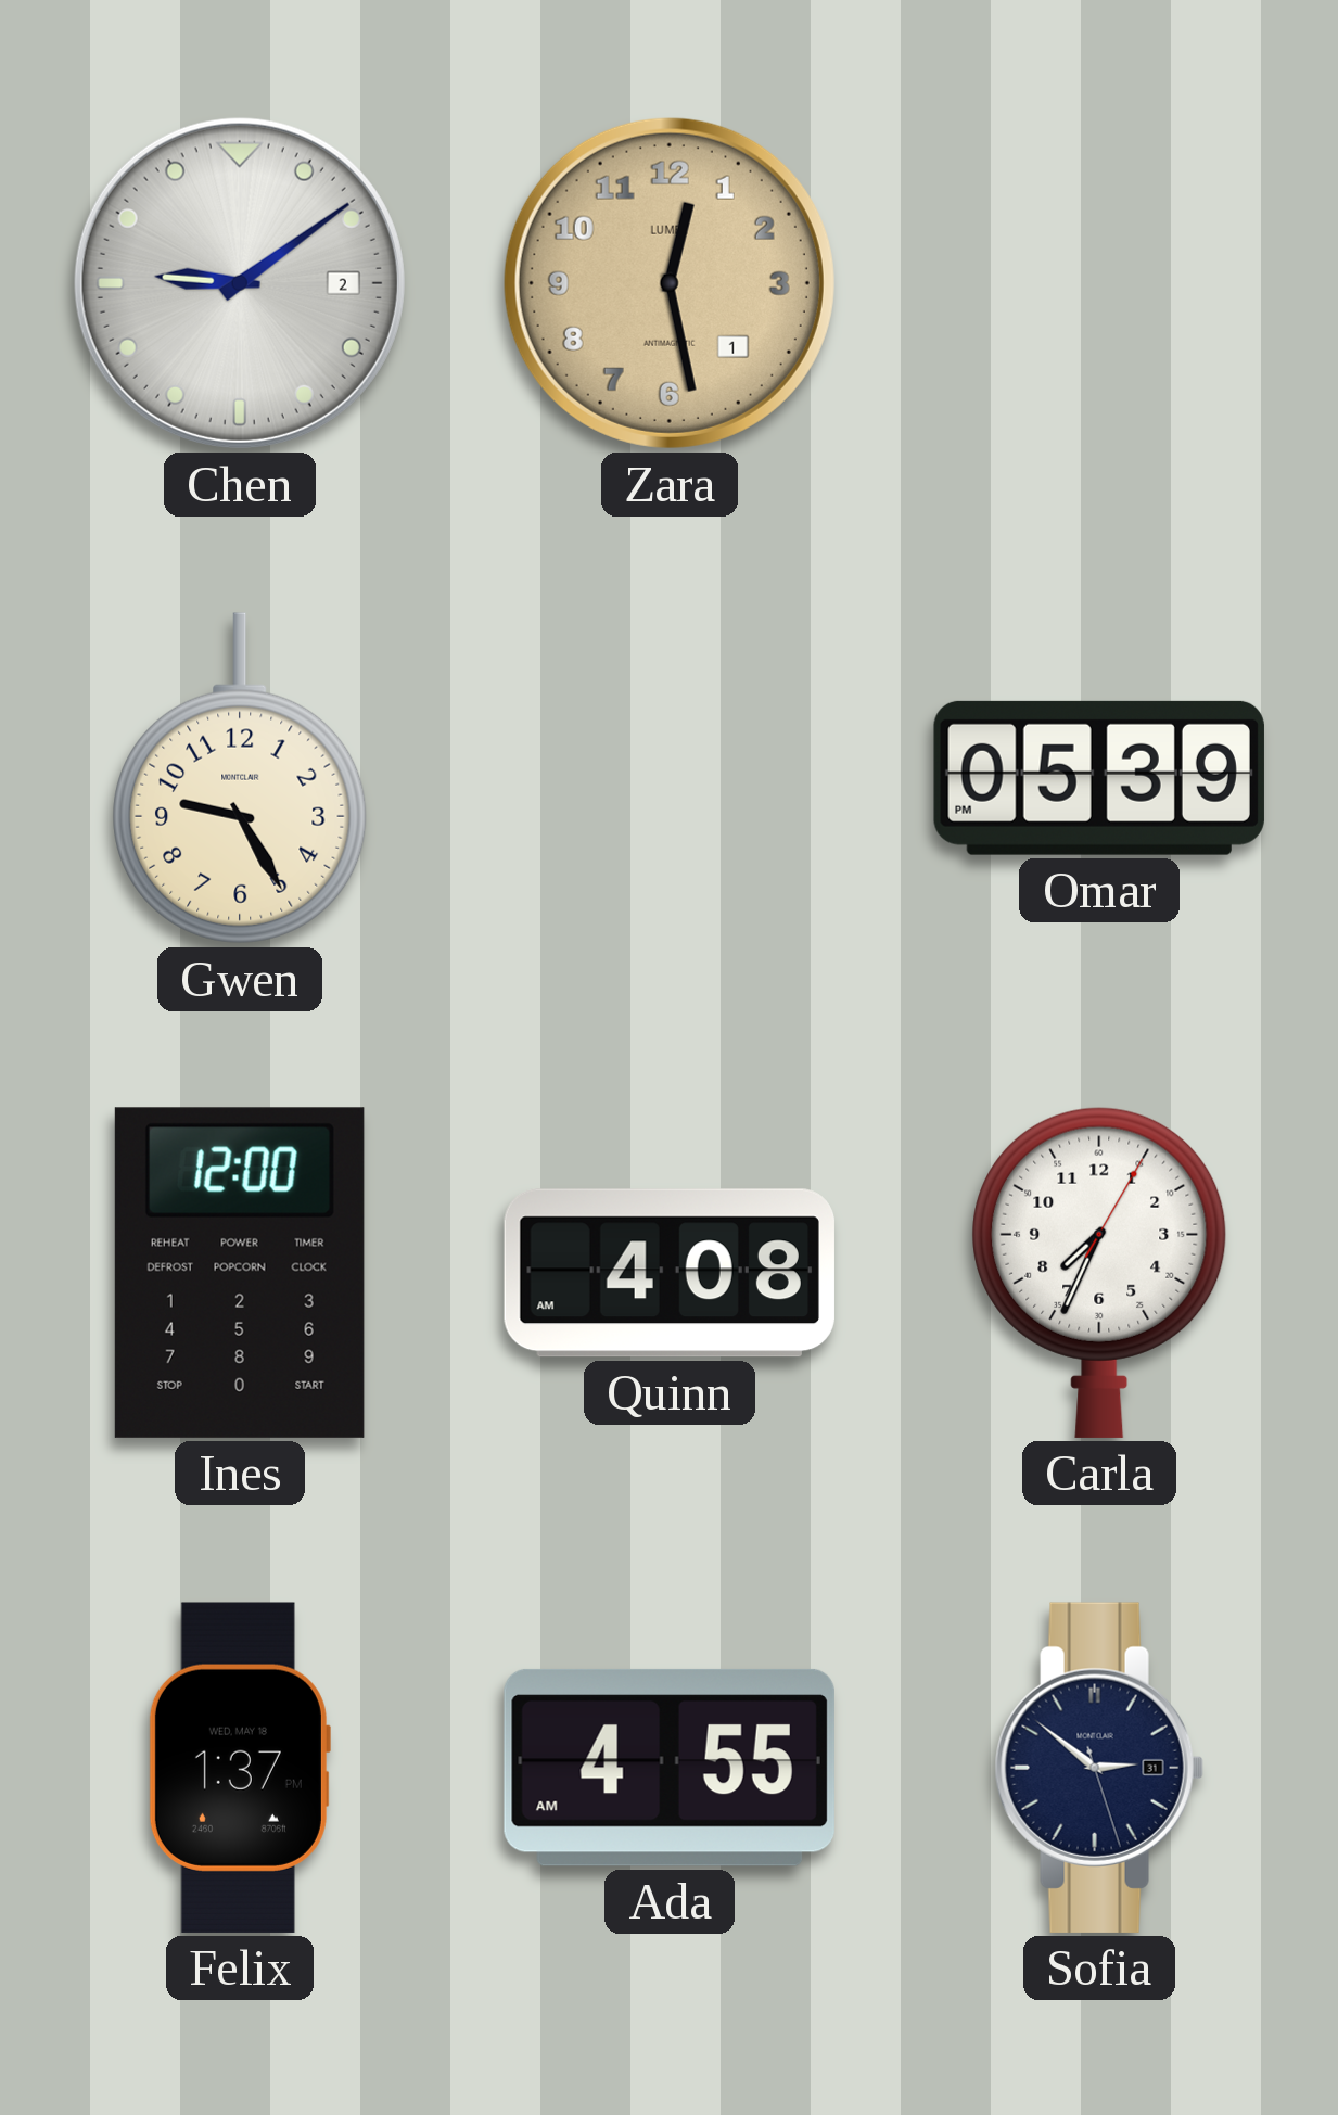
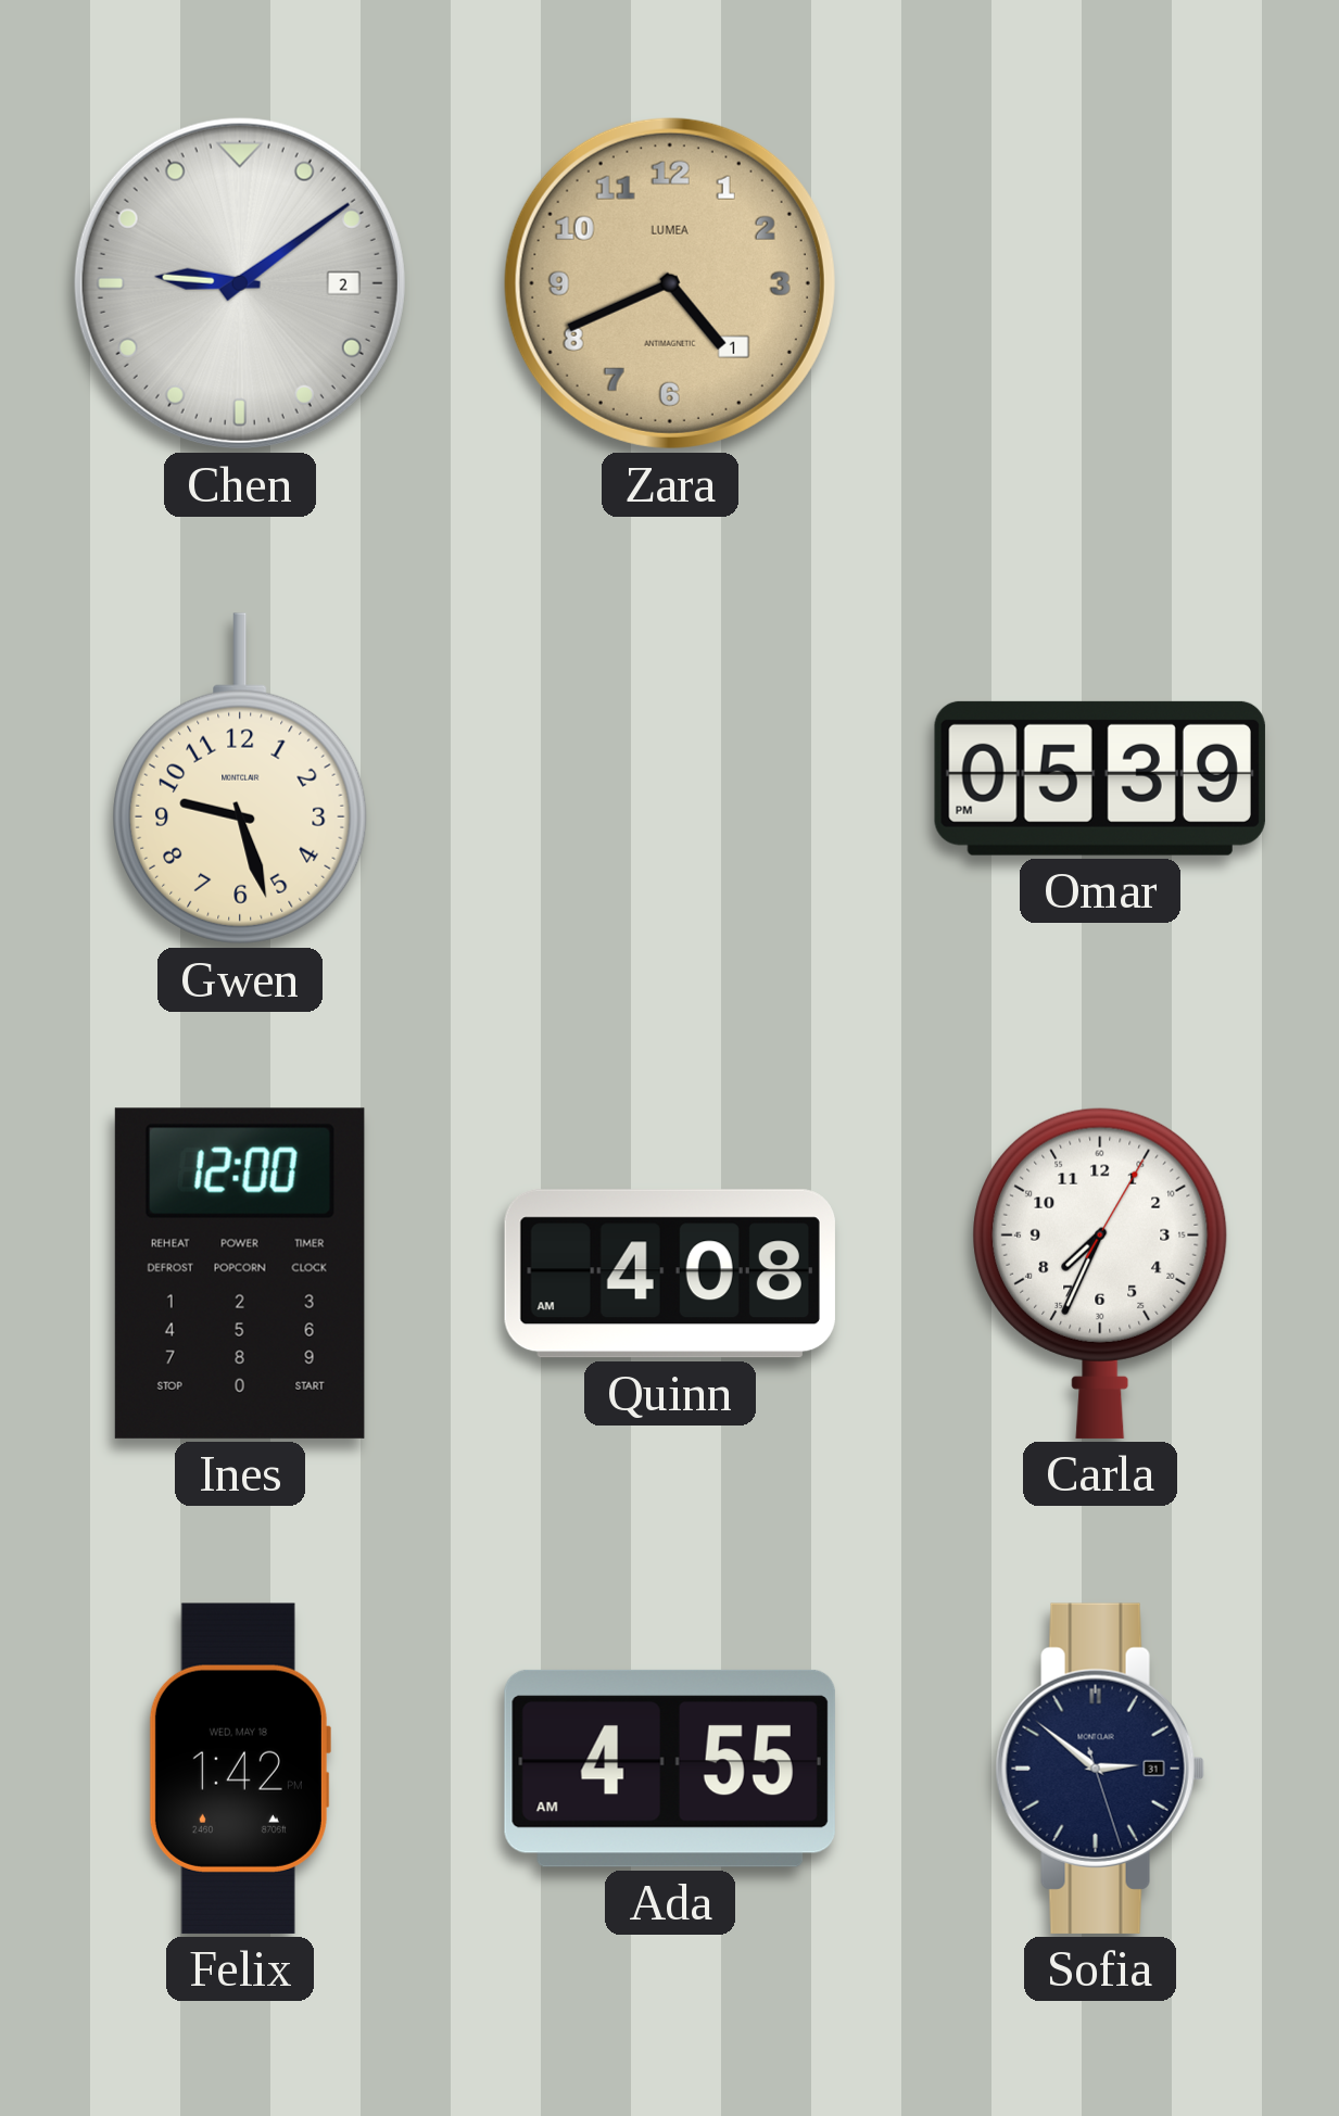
Zara: 12:28 -> 4:41 (670, 283)
Gwen: 9:25 -> 9:27 (240, 778)
Felix: 1:37 -> 1:42 (239, 1769)
